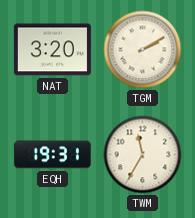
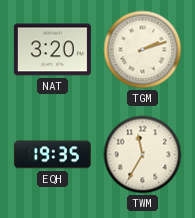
TGM: 2:10 -> 2:12 (143, 50)
EQH: 19:31 -> 19:35 (52, 155)
